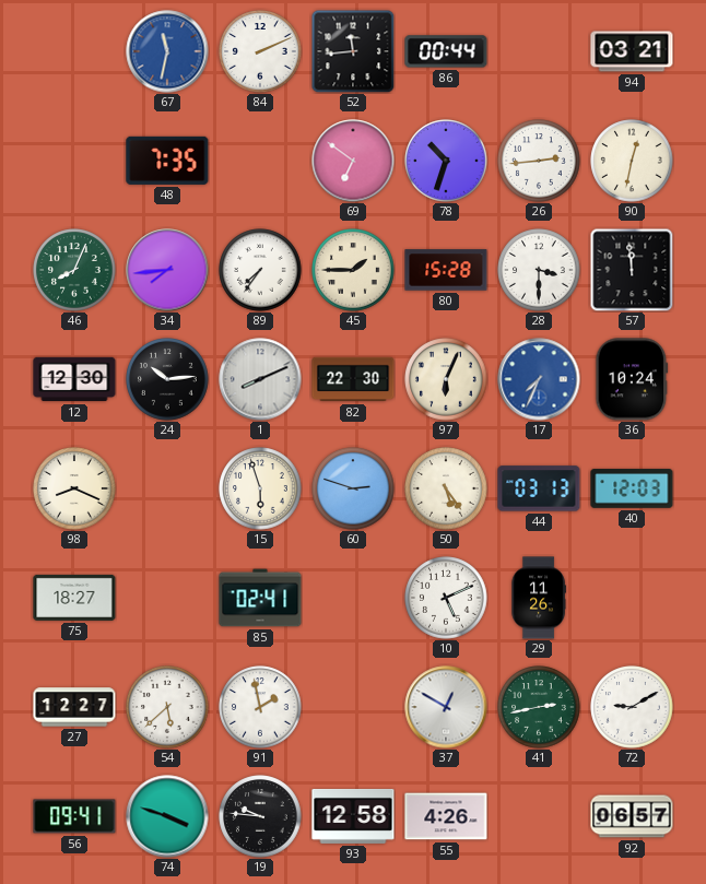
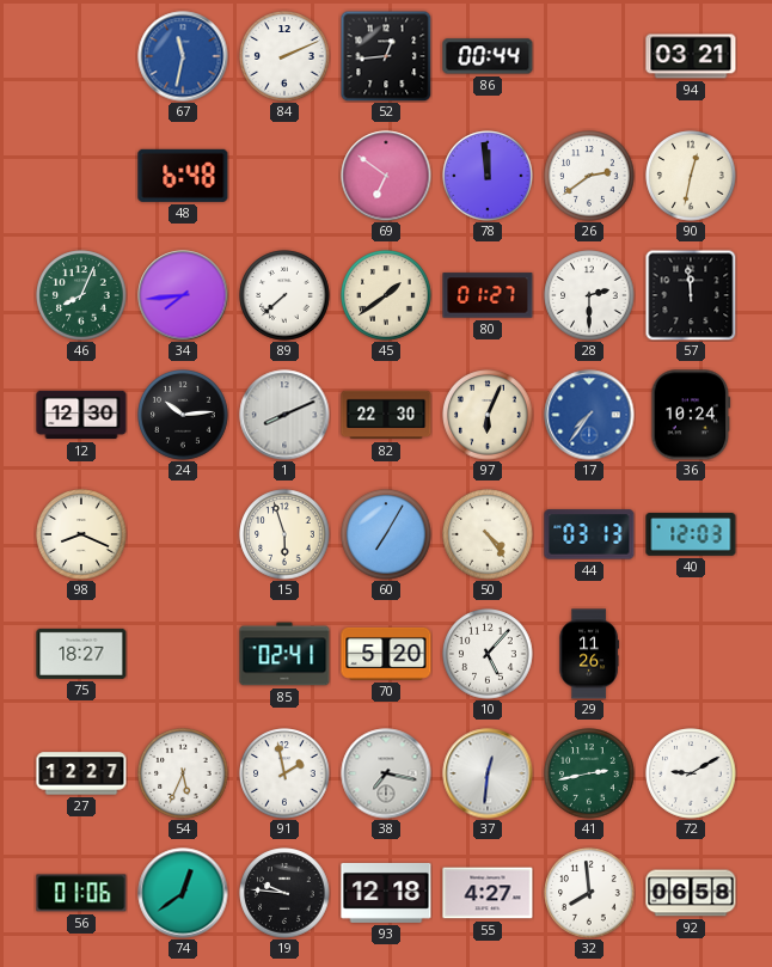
52: 11:44 -> 12:44 (386, 56)
48: 7:35 -> 6:48 (183, 176)
78: 10:33 -> 11:59 (488, 176)
26: 2:44 -> 2:39 (589, 176)
89: 7:36 -> 7:38 (284, 295)
45: 1:45 -> 1:39 (386, 295)
80: 15:28 -> 01:27 (488, 295)
28: 3:30 -> 2:30 (589, 295)
17: 7:34 -> 7:36 (589, 415)
60: 2:48 -> 7:05 (386, 534)
50: 5:24 -> 4:24 (488, 534)
70: none -> 5:20 (386, 654)
10: 5:11 -> 5:07 (488, 654)
54: 5:38 -> 5:34 (183, 773)
38: none -> 7:17 (386, 773)
37: 12:50 -> 12:31 (488, 773)
56: 09:41 -> 01:06 (81, 893)
74: 3:48 -> 12:39 (183, 893)
93: 12:58 -> 12:18 (386, 893)
55: 4:26 -> 4:27 (488, 893)
32: none -> 7:59 (589, 893)
92: 06:57 -> 06:58 (691, 893)
